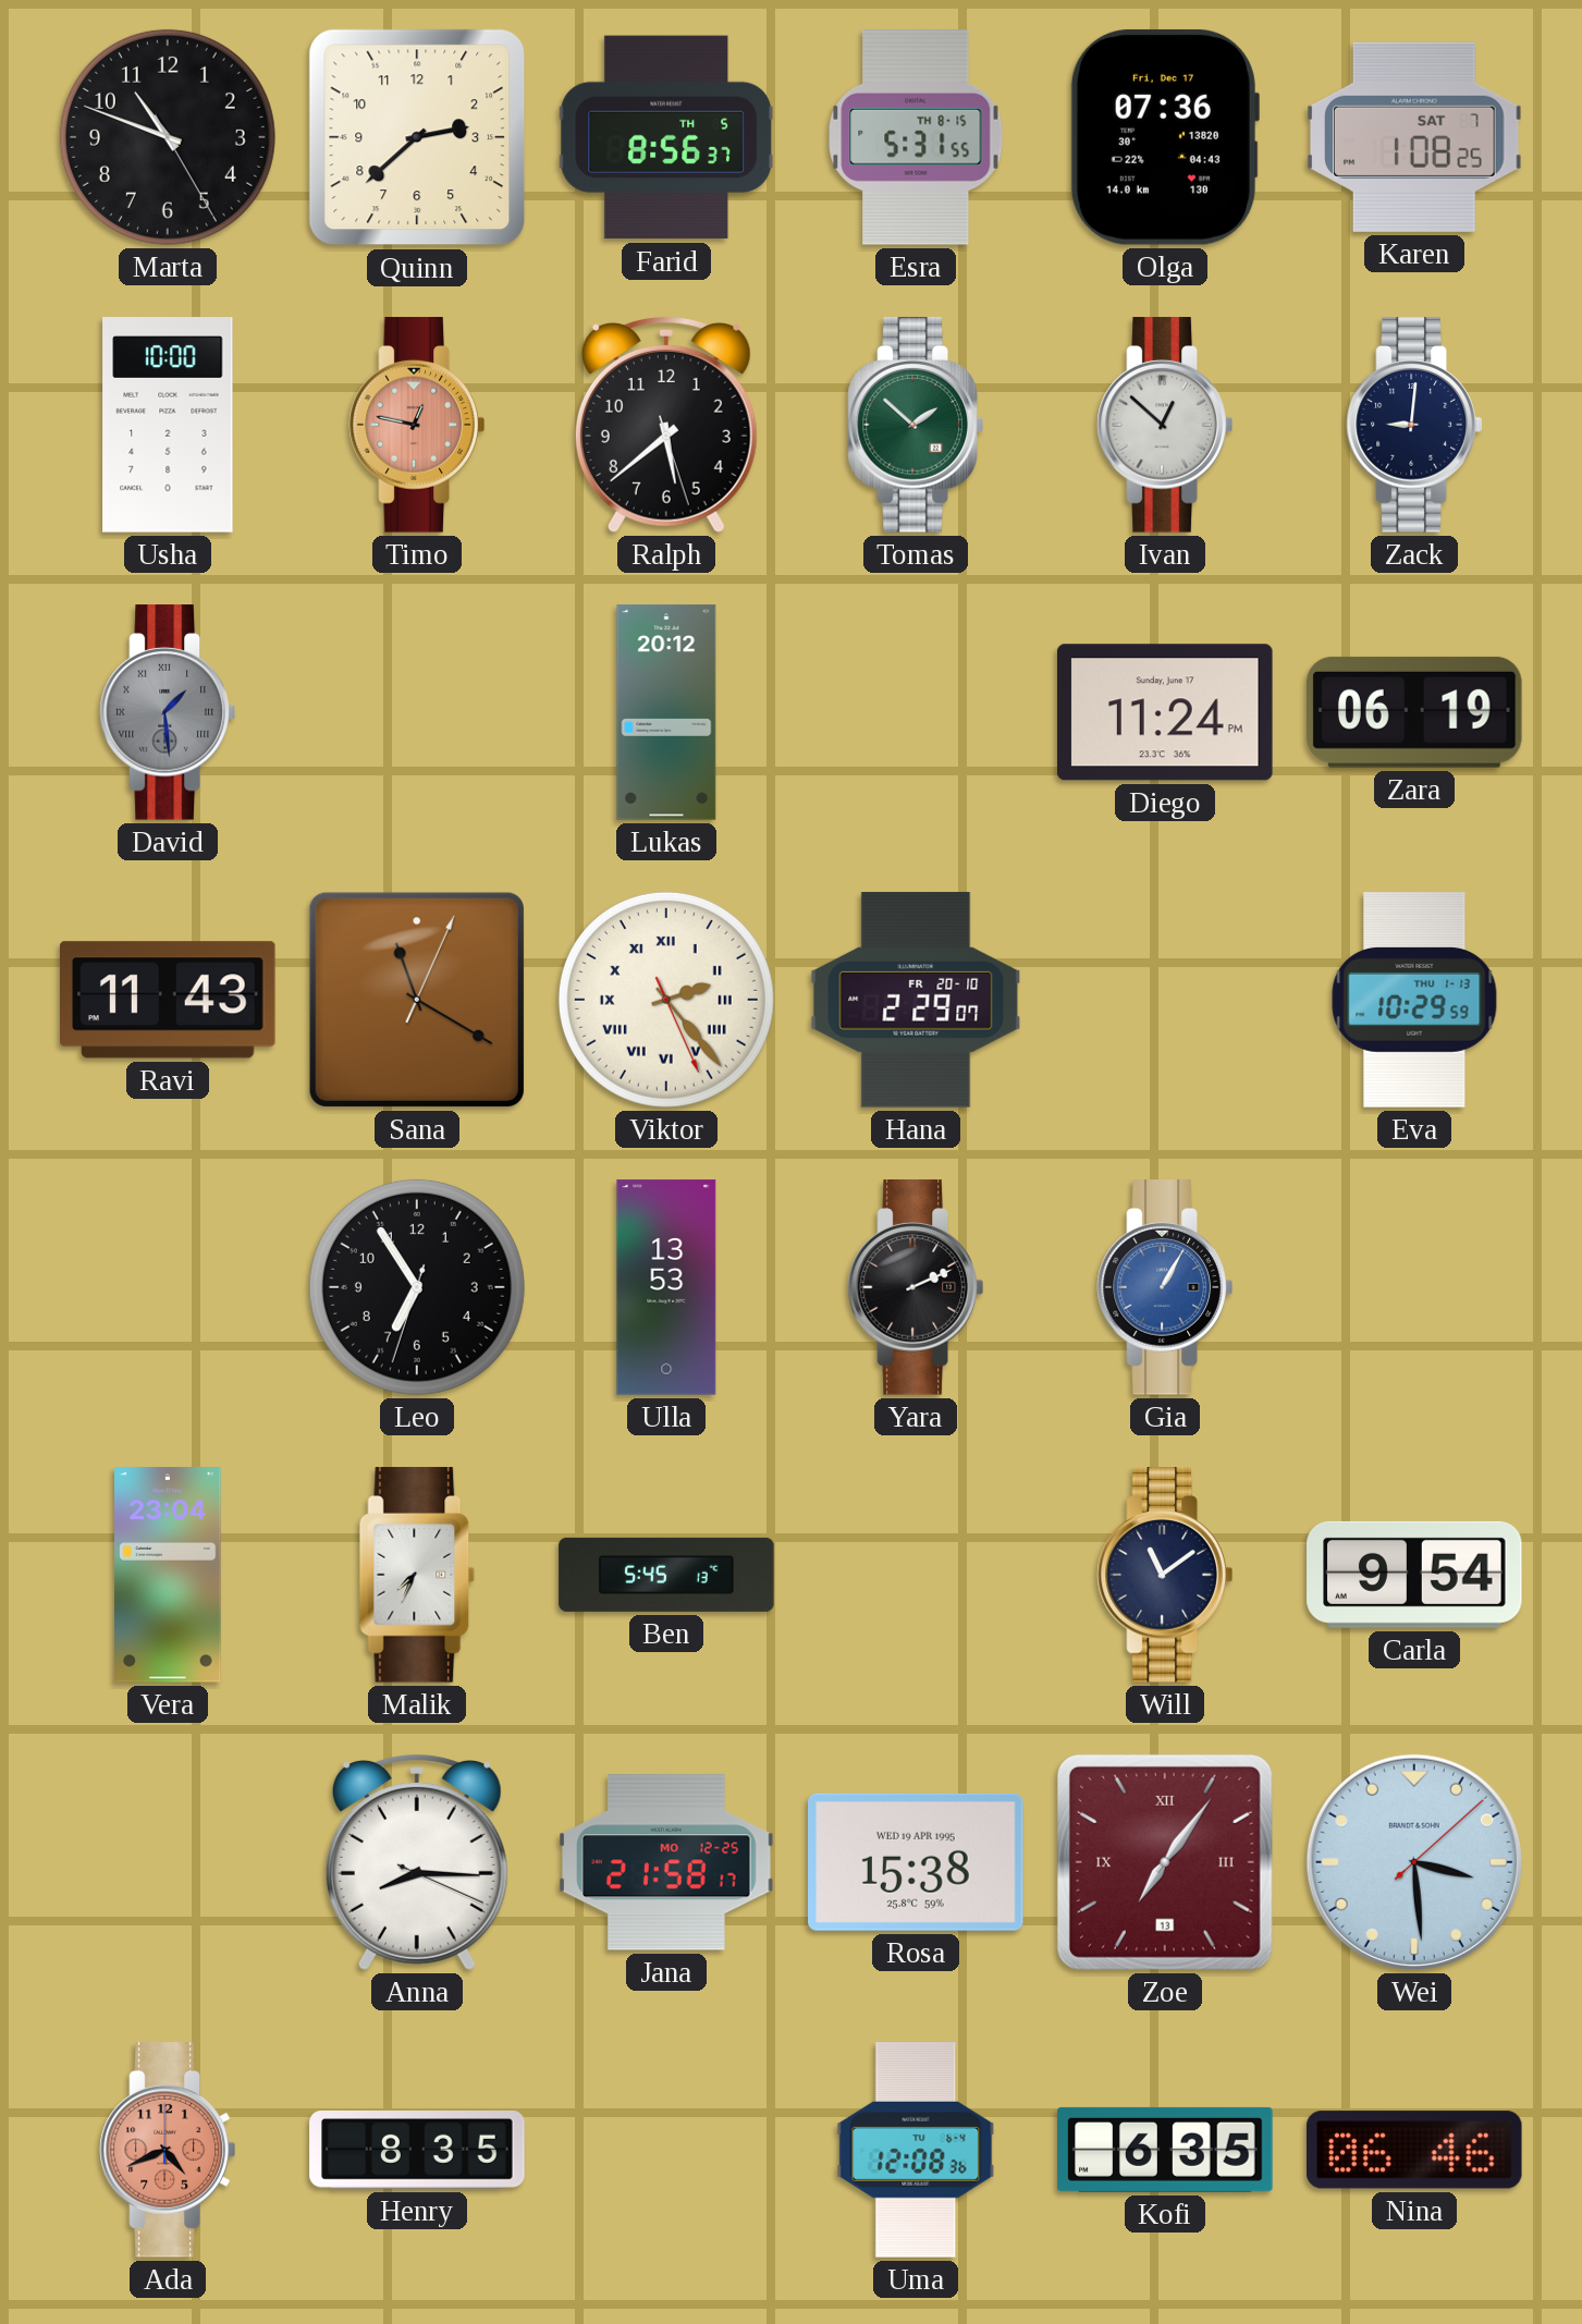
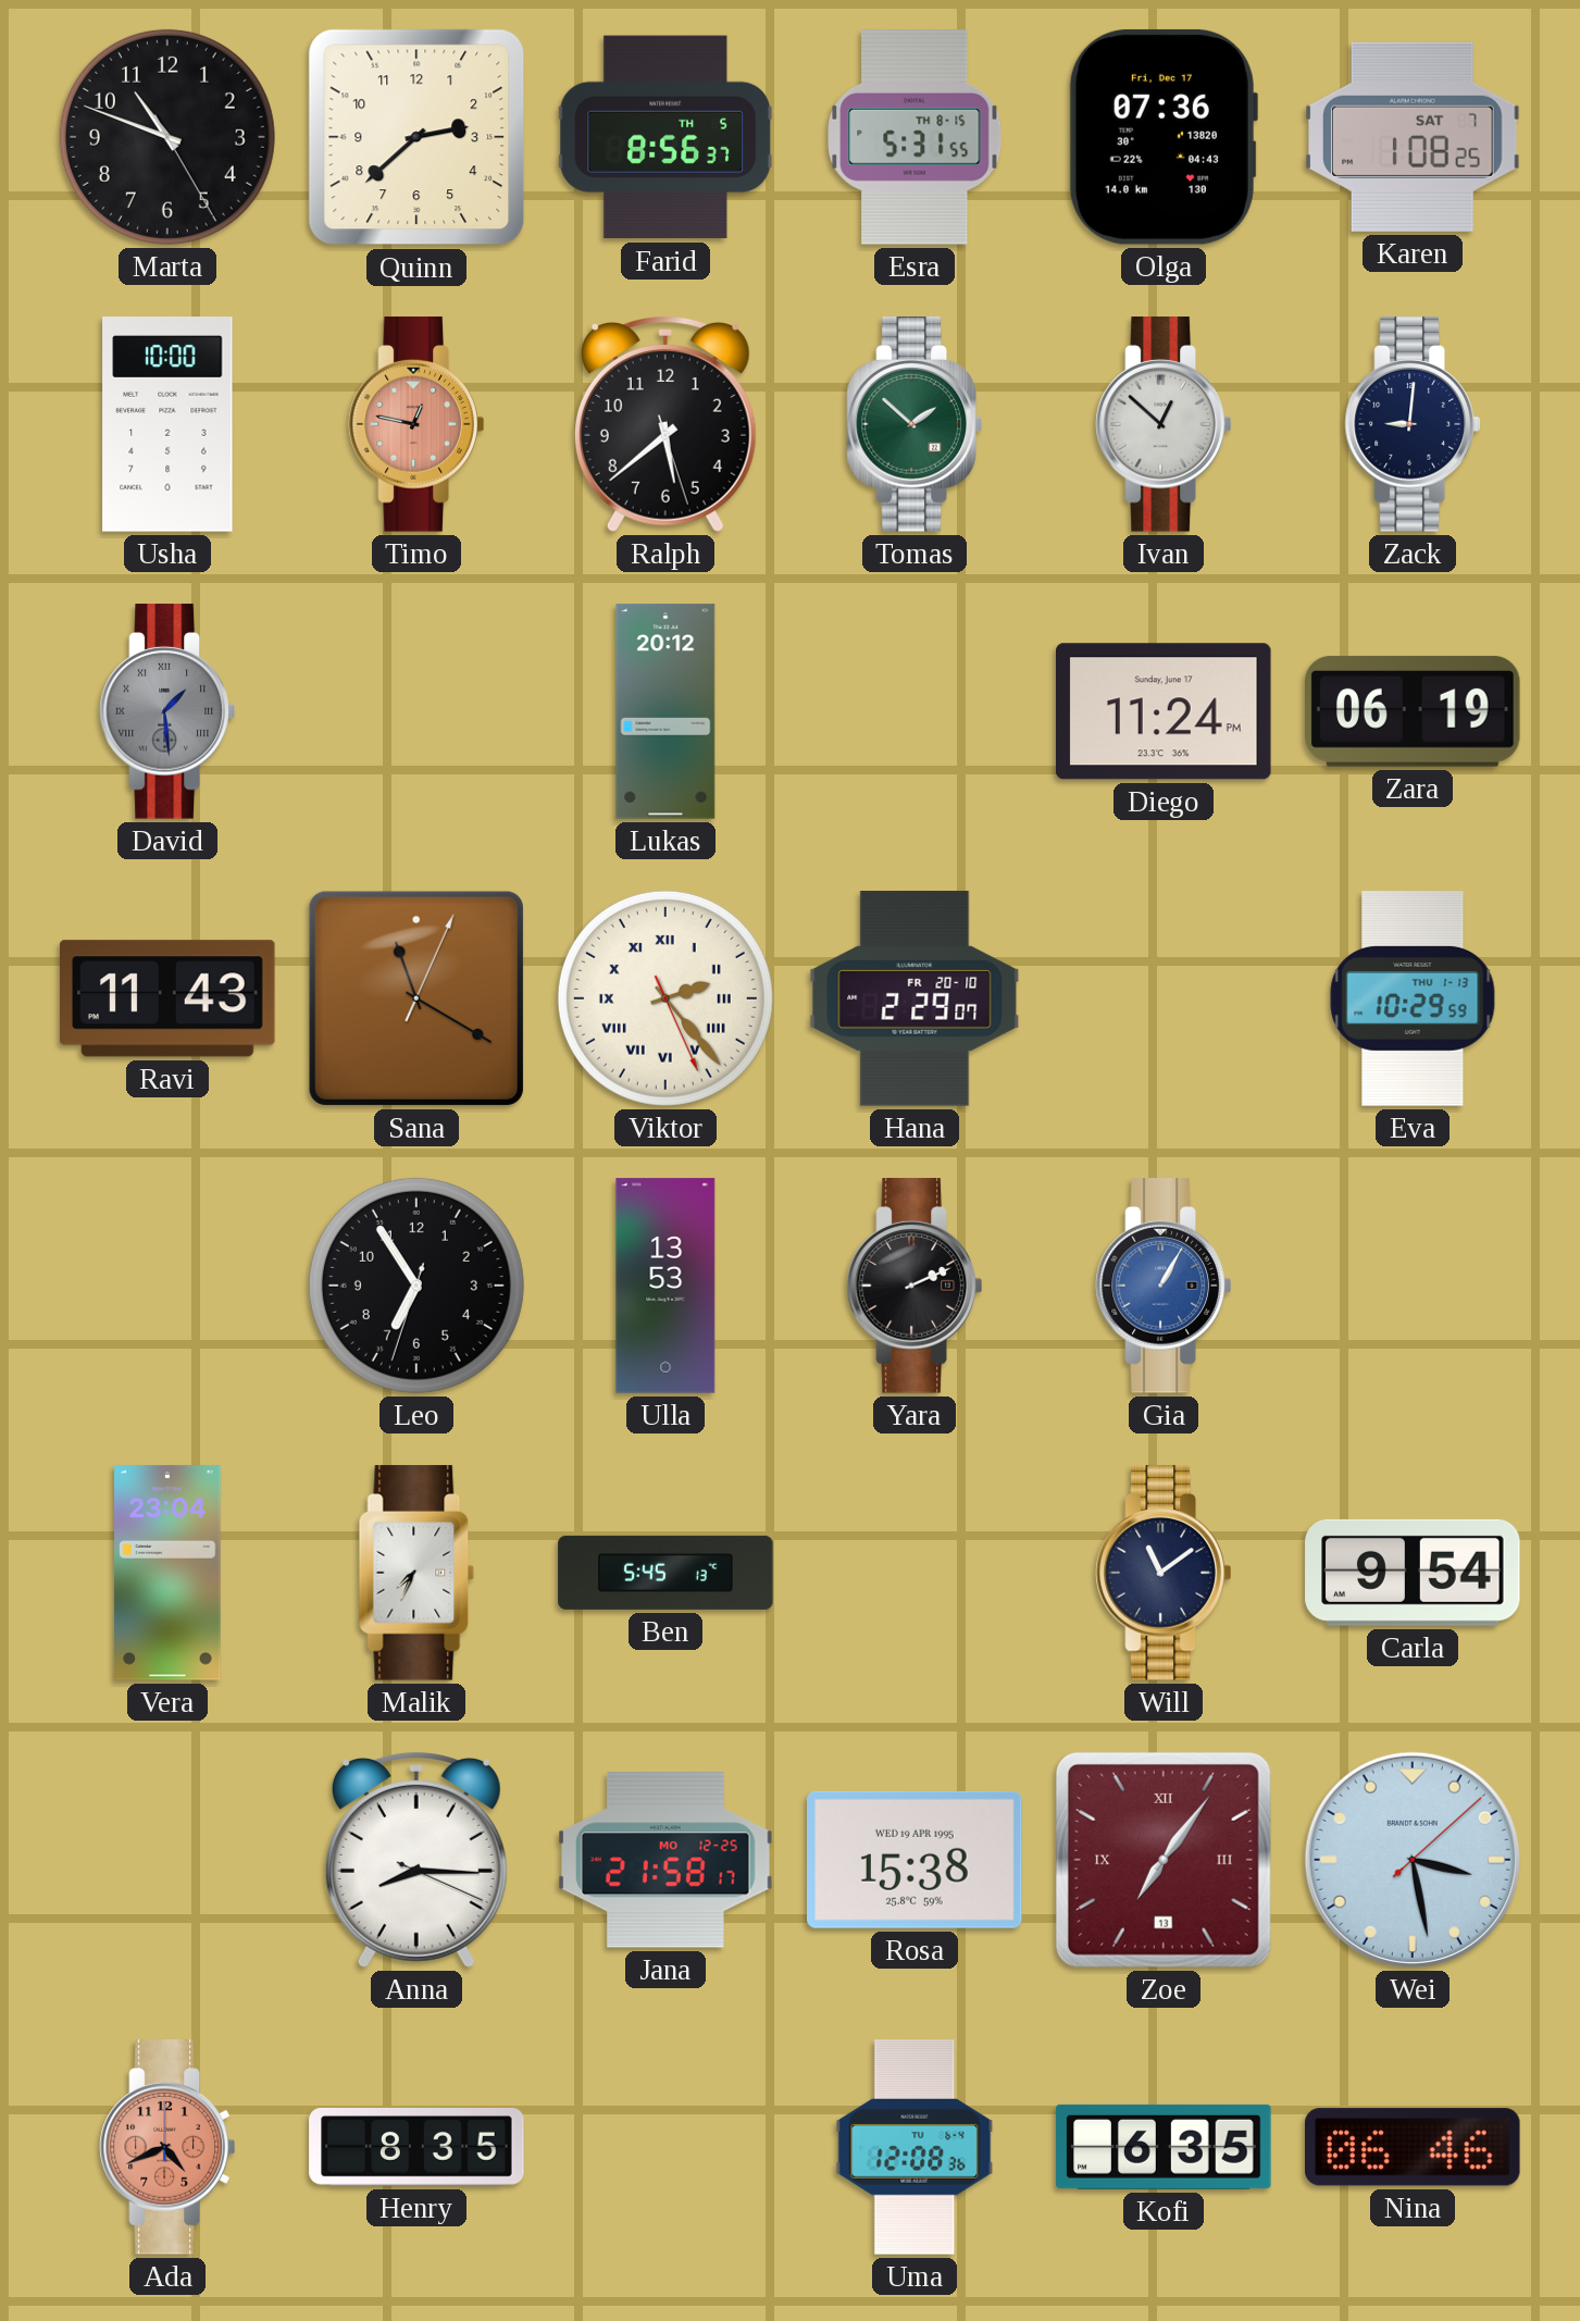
Wei: 3:29 -> 3:28 (1413, 1860)
